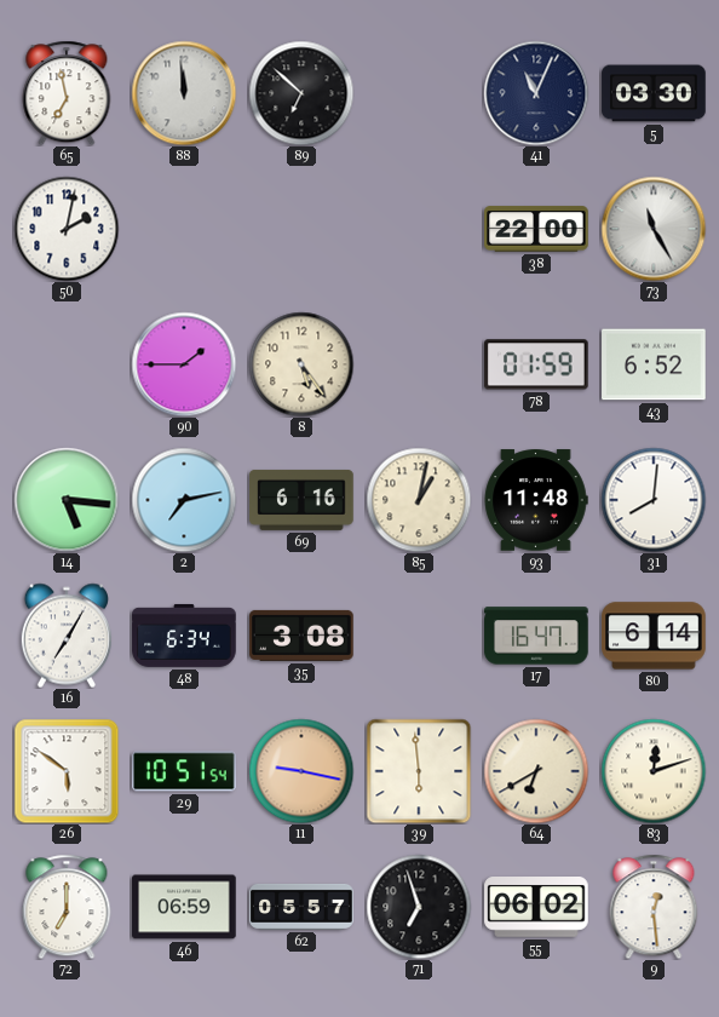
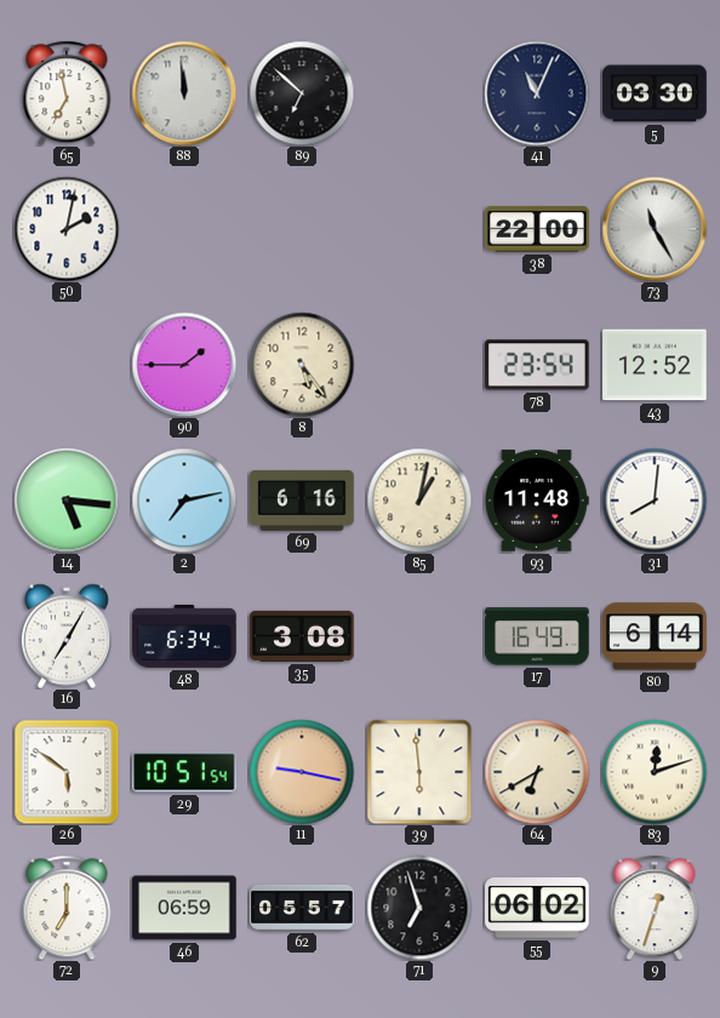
78: 01:59 -> 23:54 (538, 365)
43: 6:52 -> 12:52 (655, 365)
17: 16:47 -> 16:49 (537, 636)
9: 12:29 -> 12:33 (655, 908)
